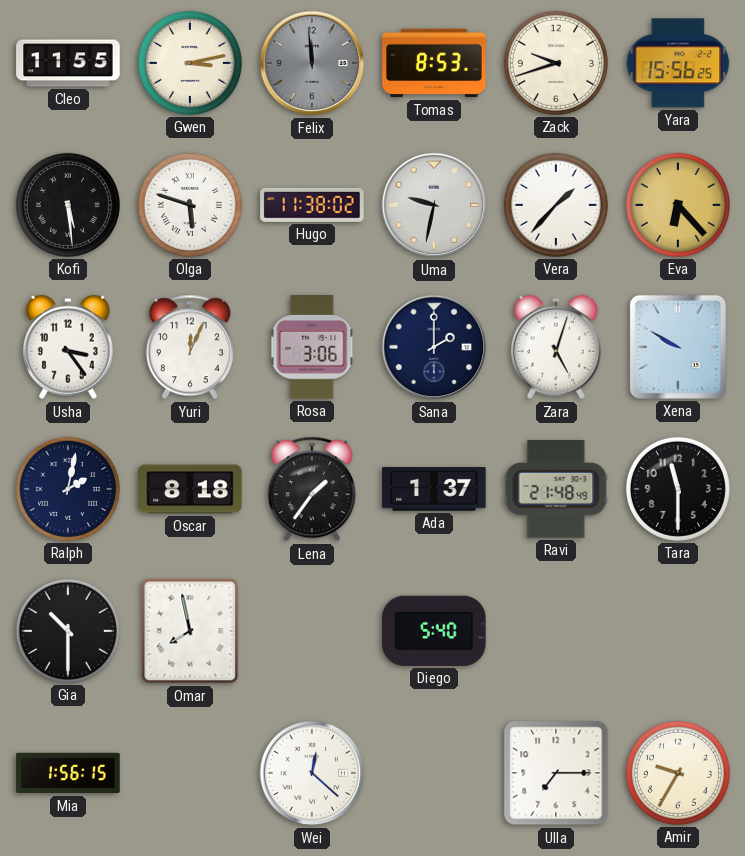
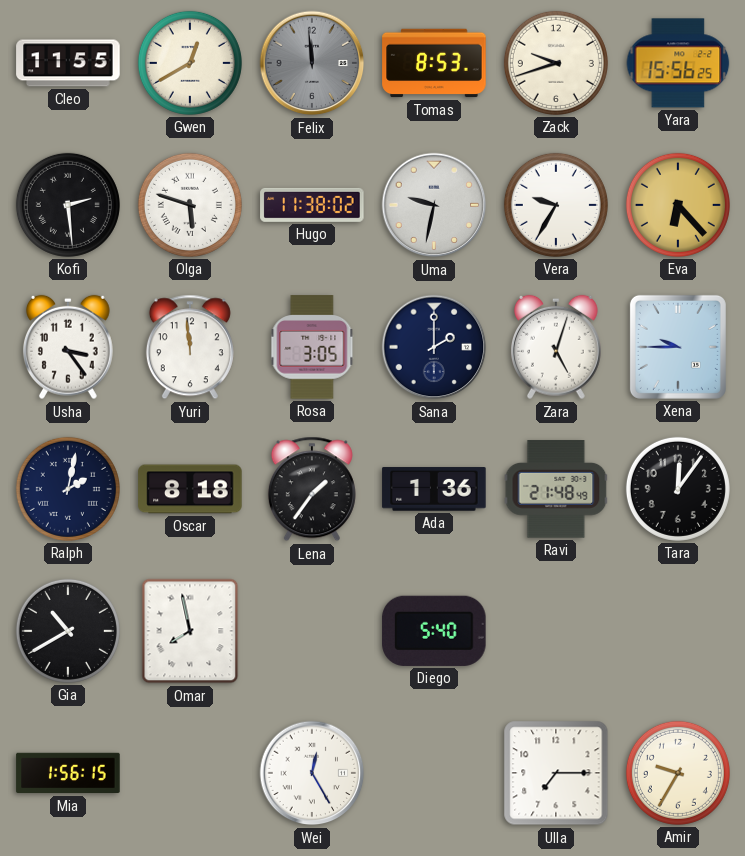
Gwen: 3:13 -> 12:40 (190, 63)
Kofi: 5:29 -> 2:29 (68, 205)
Vera: 1:37 -> 9:35 (556, 205)
Yuri: 12:04 -> 11:59 (190, 347)
Rosa: 3:06 -> 3:05 (312, 347)
Xena: 9:50 -> 9:45 (678, 347)
Ada: 1:37 -> 1:36 (434, 489)
Tara: 11:30 -> 12:06 (678, 489)
Gia: 10:30 -> 10:40 (68, 631)
Wei: 12:22 -> 12:25 (312, 773)
